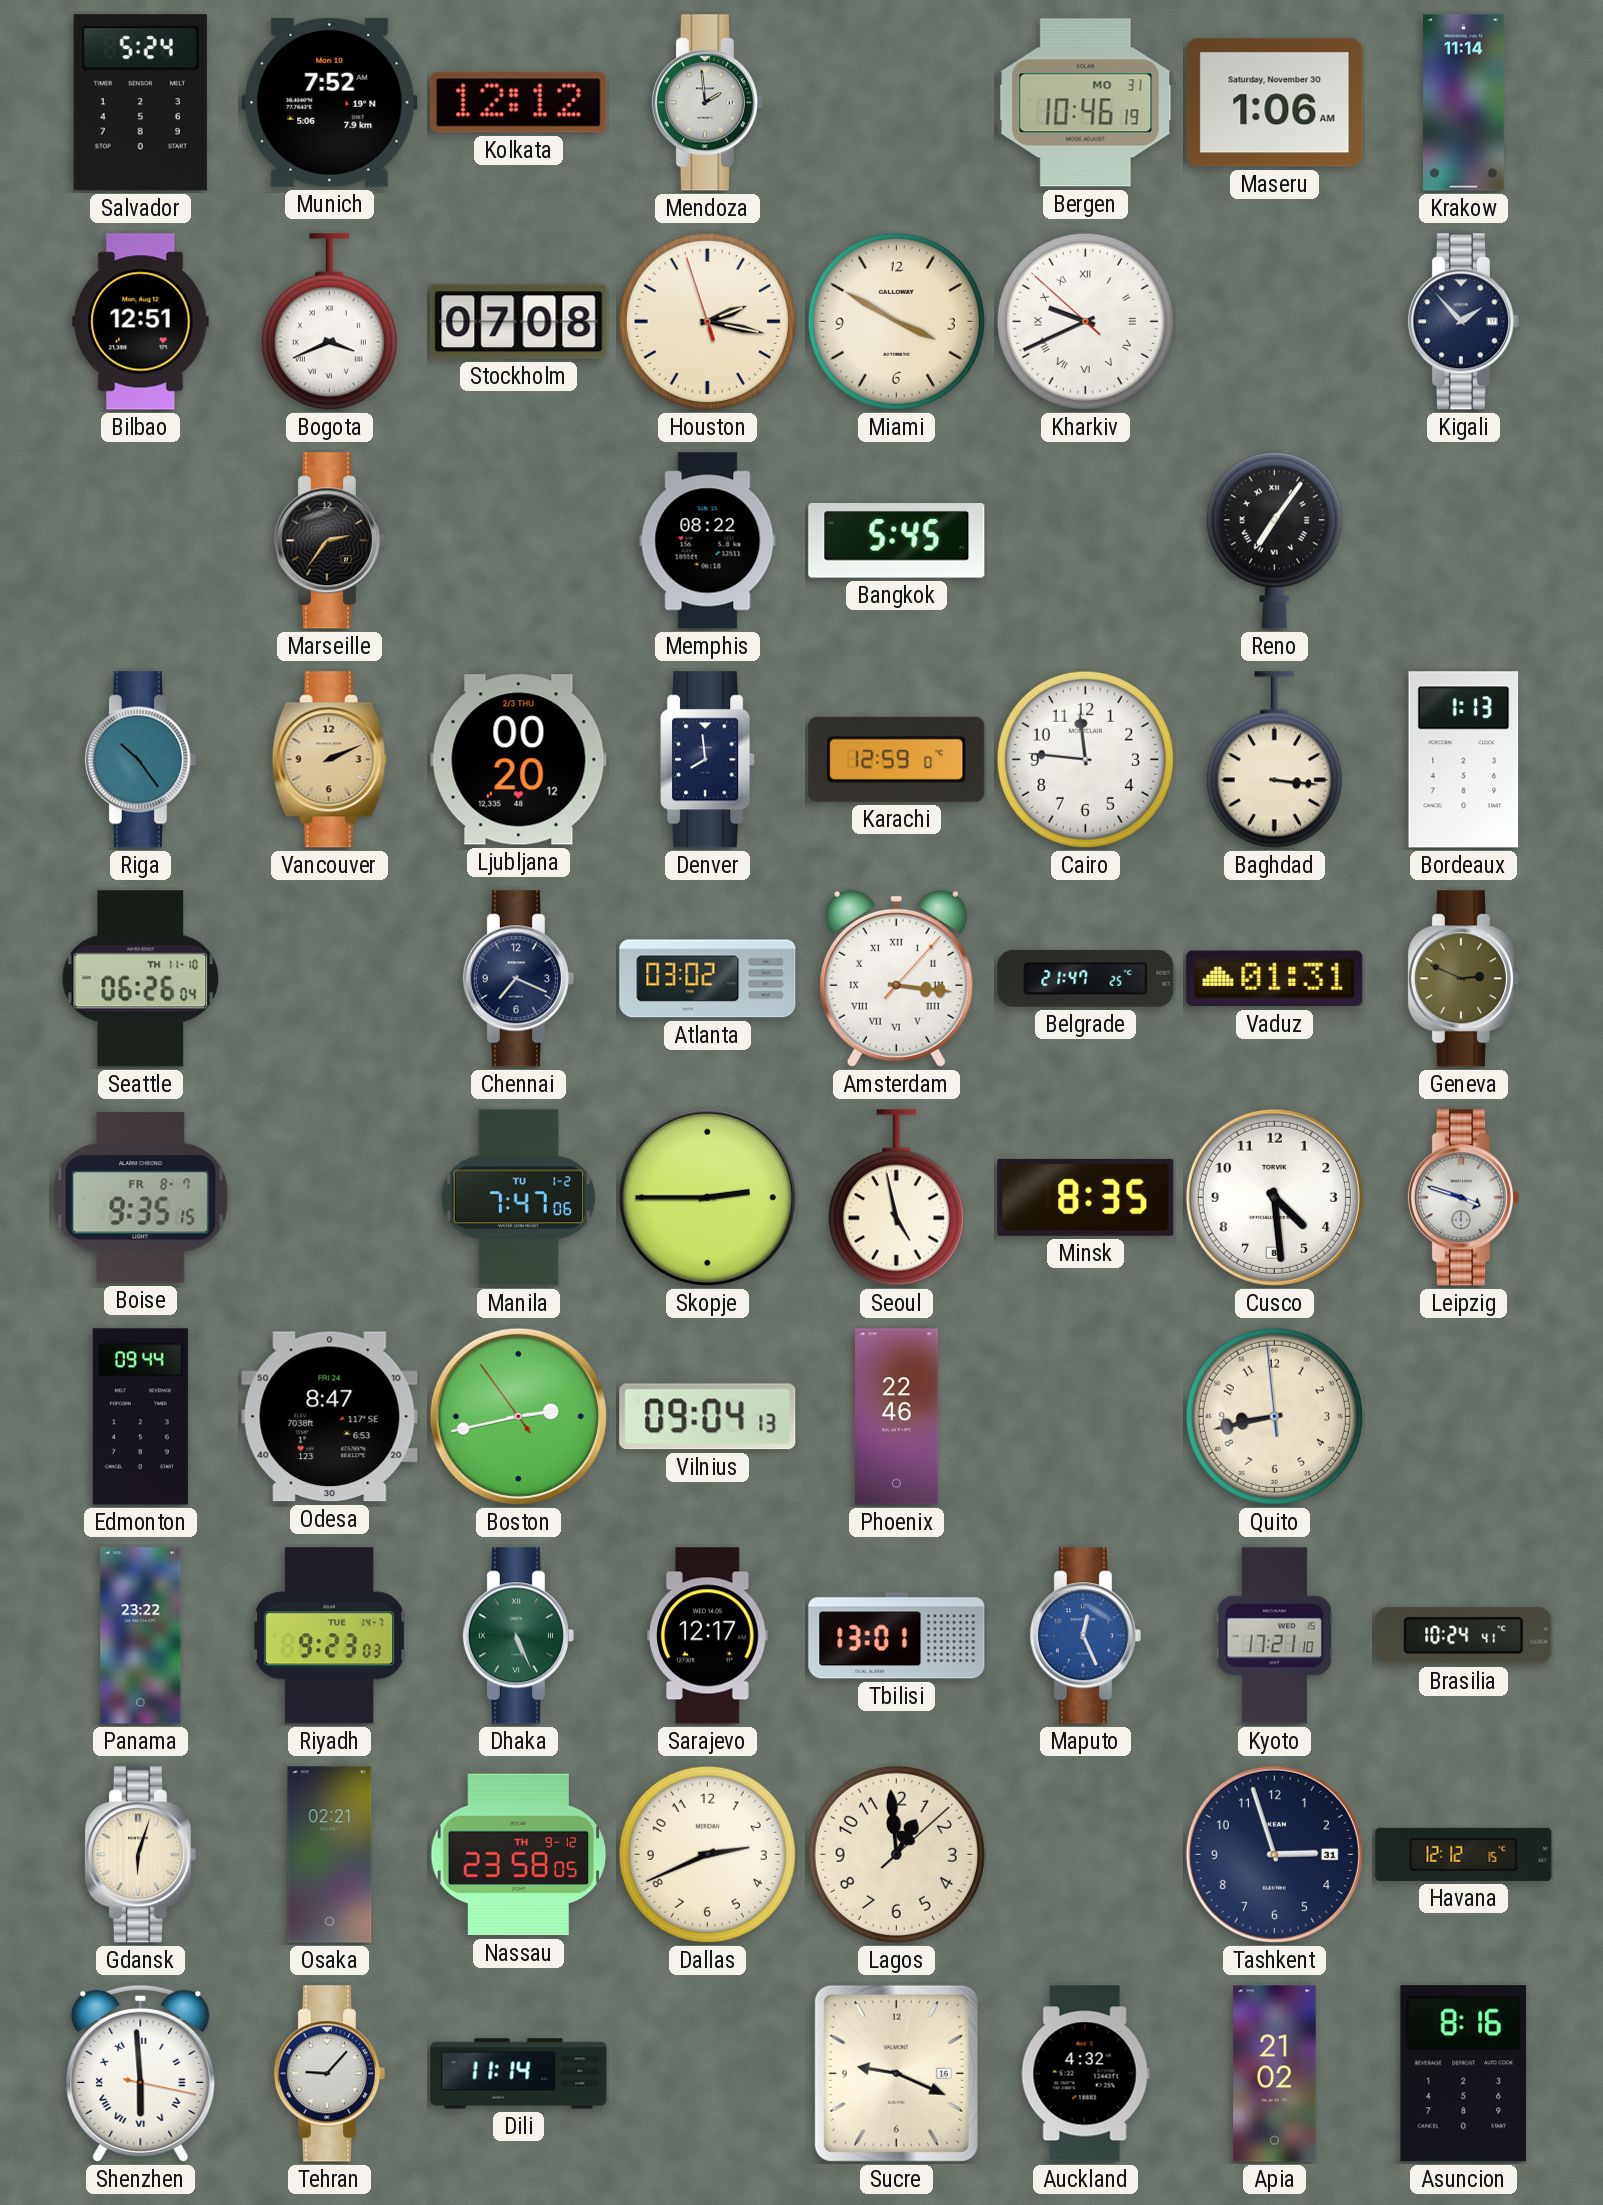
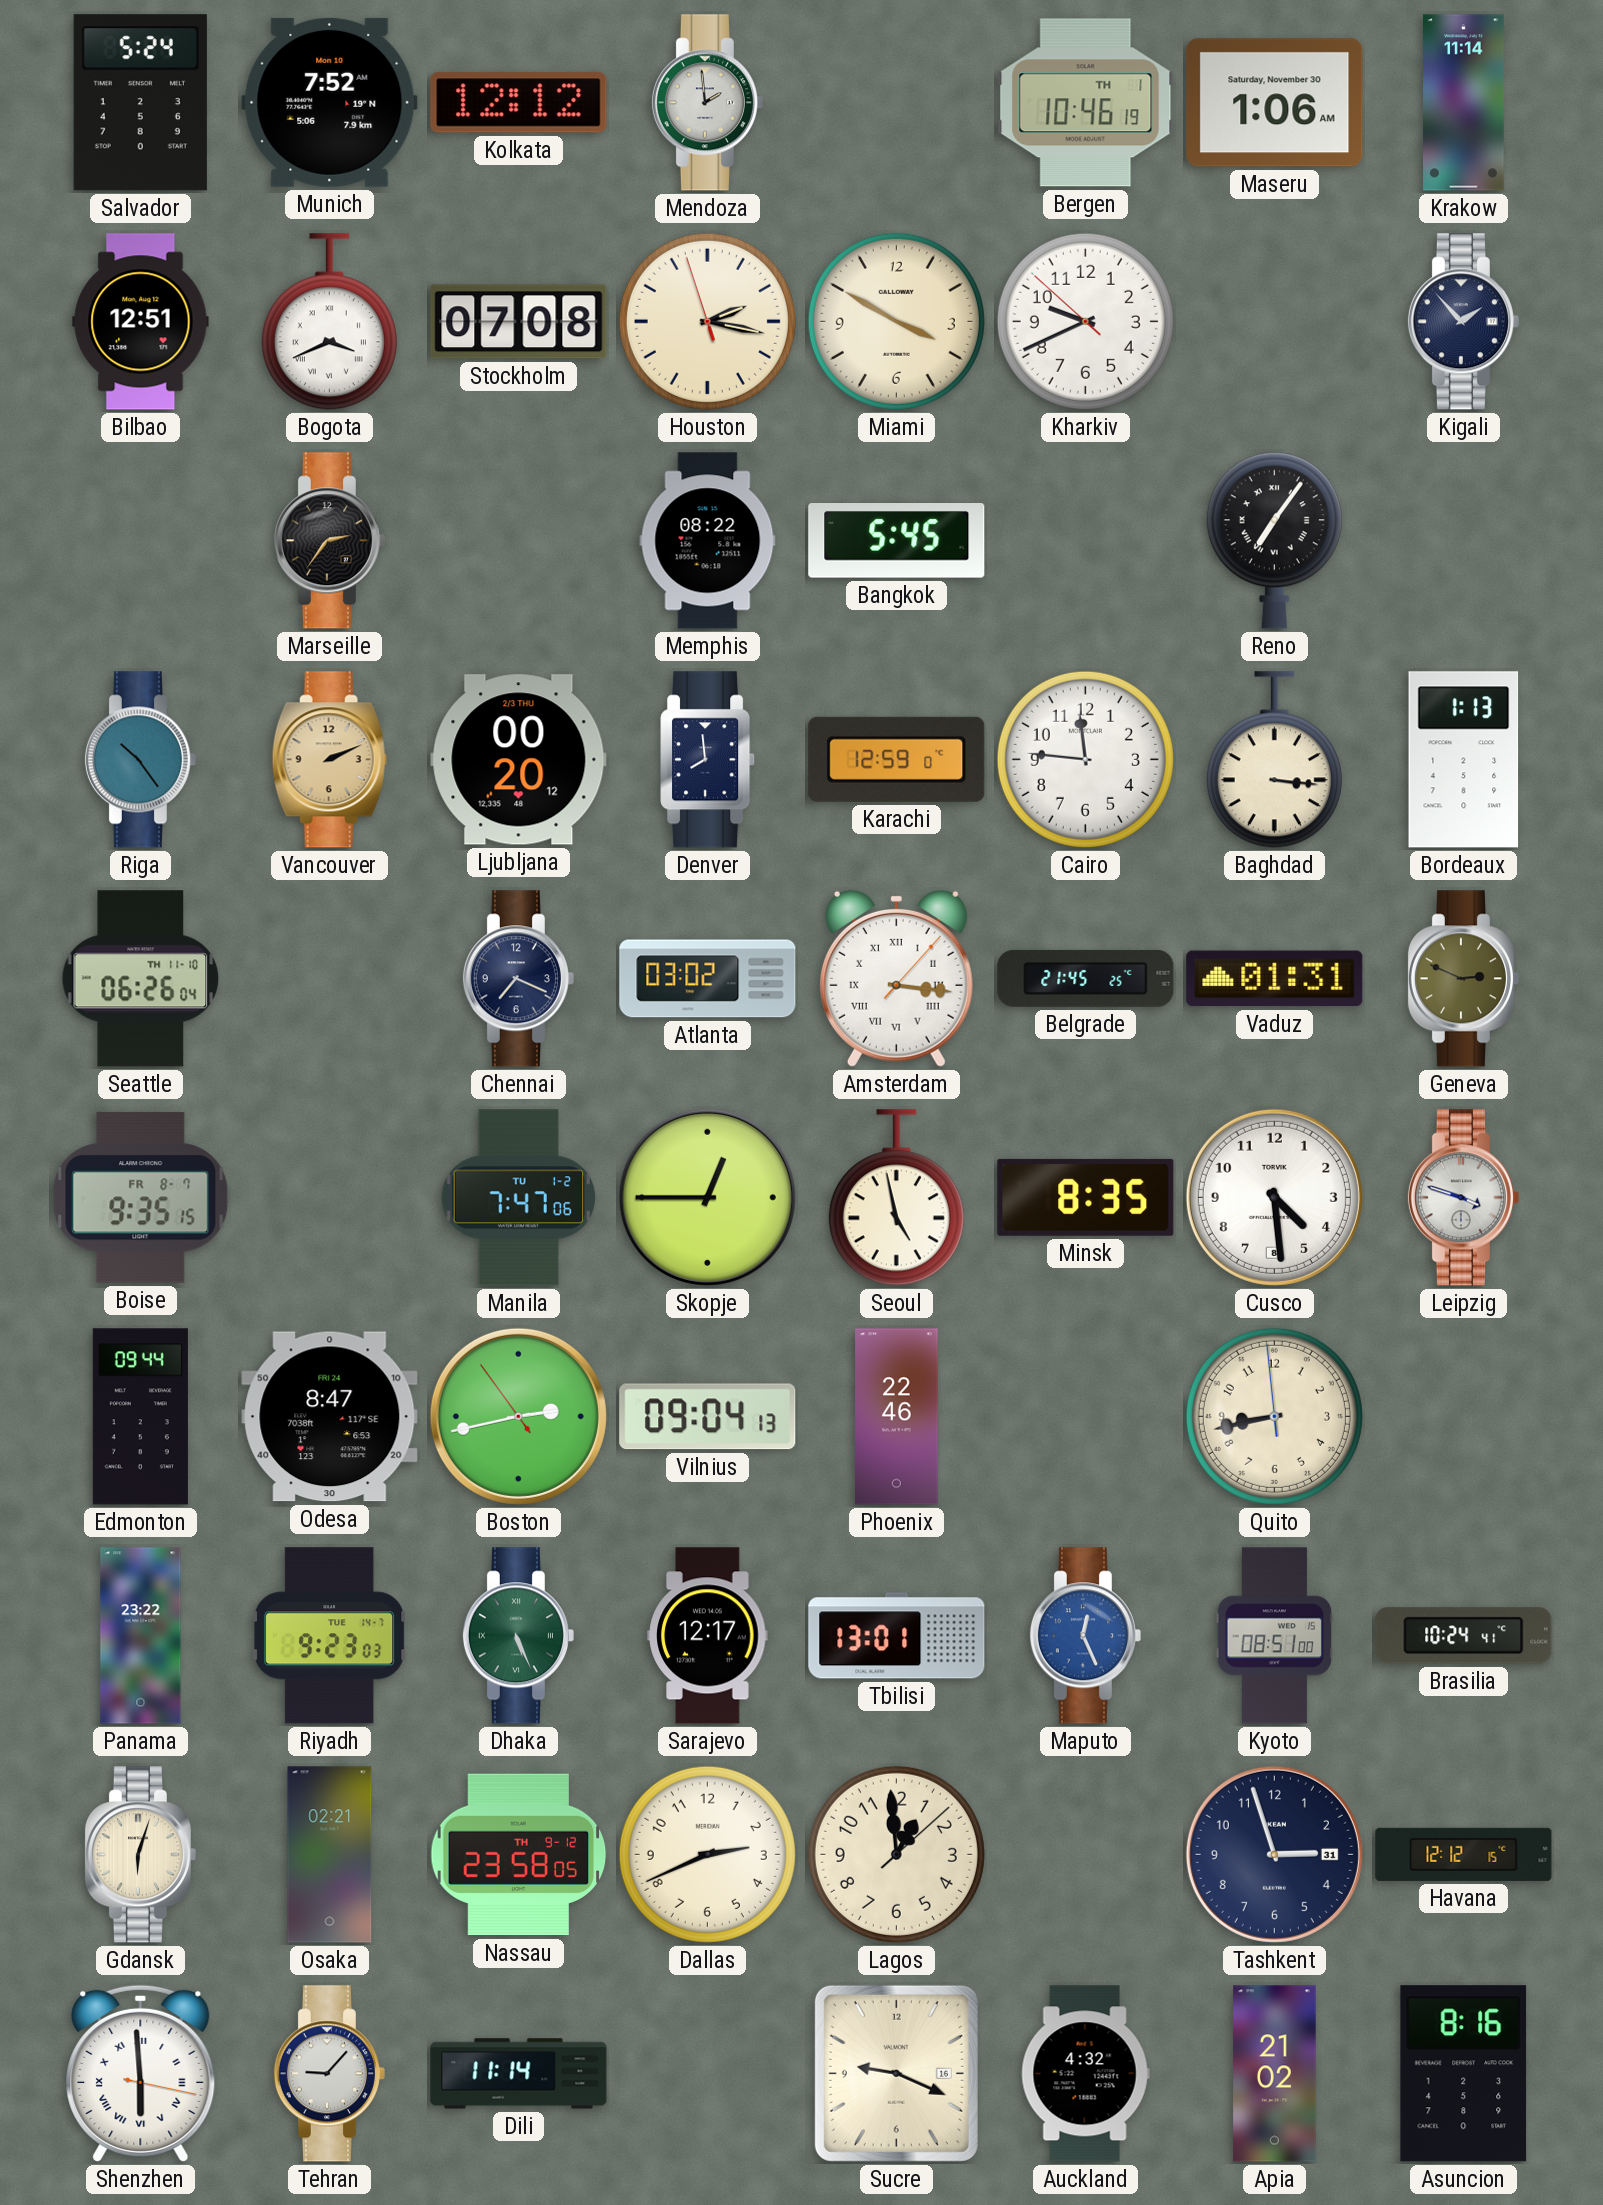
Bergen date: MO 31 -> TH 1 (1086, 103)
Kharkiv numerals: Roman -> Arabic (1085, 321)
Belgrade: 21:47 -> 21:45 (1086, 978)
Skopje: 2:45 -> 12:45 (707, 1197)
Kyoto: 17:21 -> 08:51 (1274, 1636)
